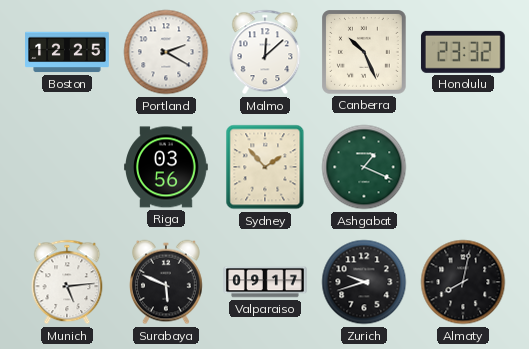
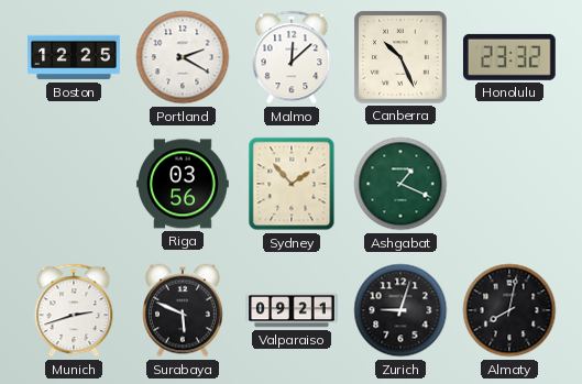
Munich: 5:14 -> 2:42 (74, 310)
Valparaiso: 09:17 -> 09:21 (292, 310)
Zurich: 9:42 -> 9:03 (400, 310)
